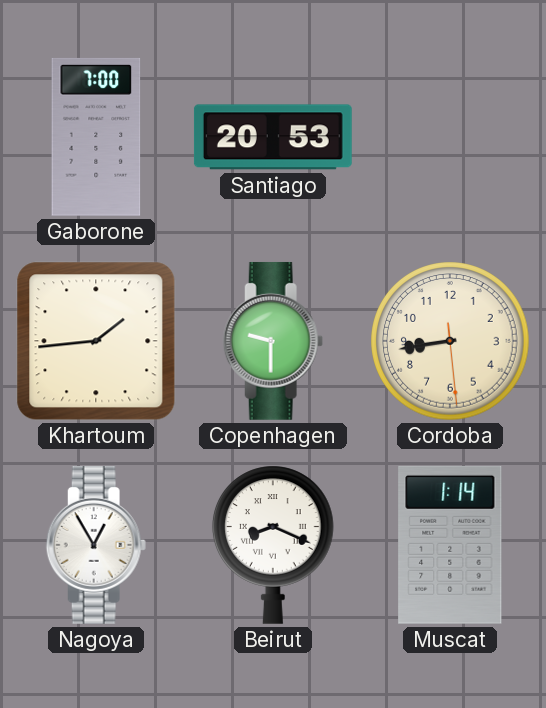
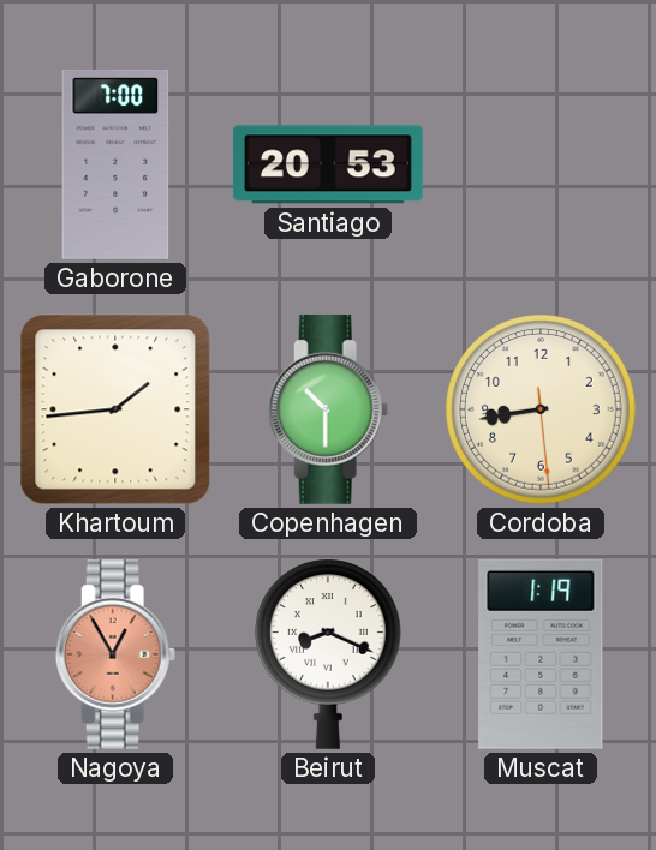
Copenhagen: 9:30 -> 10:30 (328, 409)
Nagoya dial: white -> salmon (115, 654)
Muscat: 1:14 -> 1:19 (541, 654)
